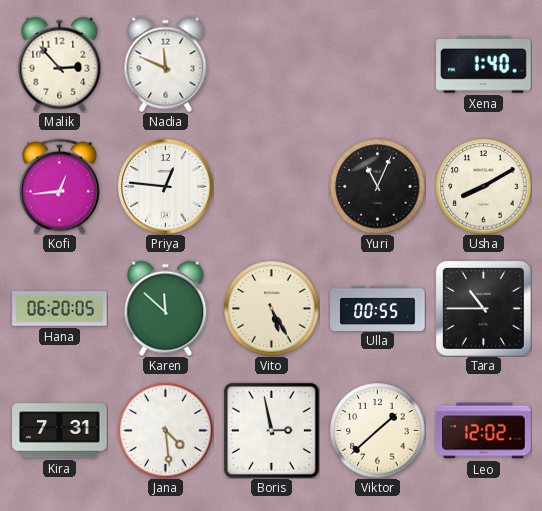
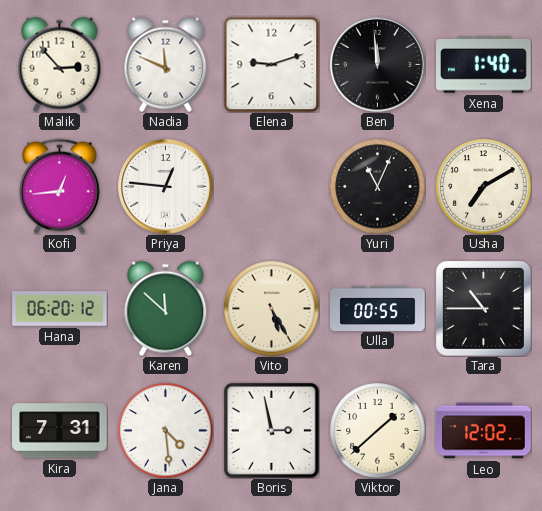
Elena: none -> 9:12 (271, 64)
Ben: none -> 11:59 (378, 65)
Usha: 8:10 -> 7:10 (483, 186)
Hana: 06:20:05 -> 06:20:12 (60, 309)
